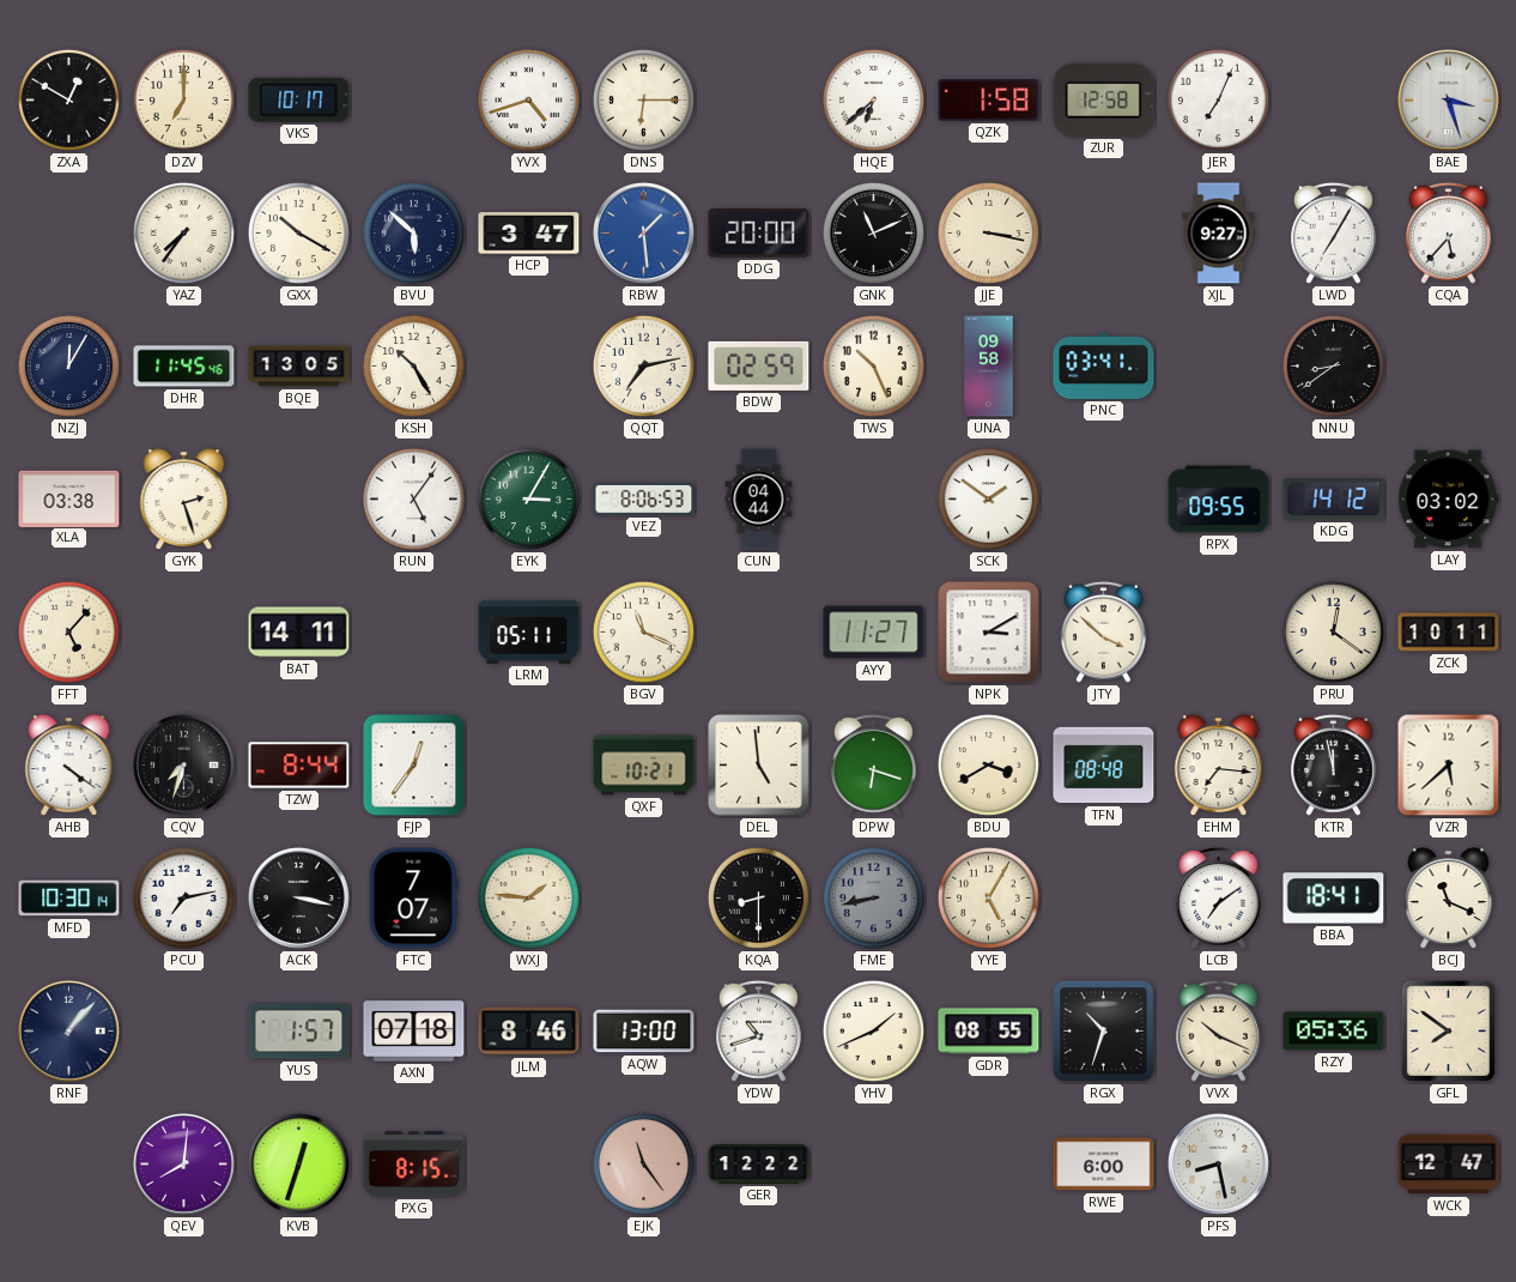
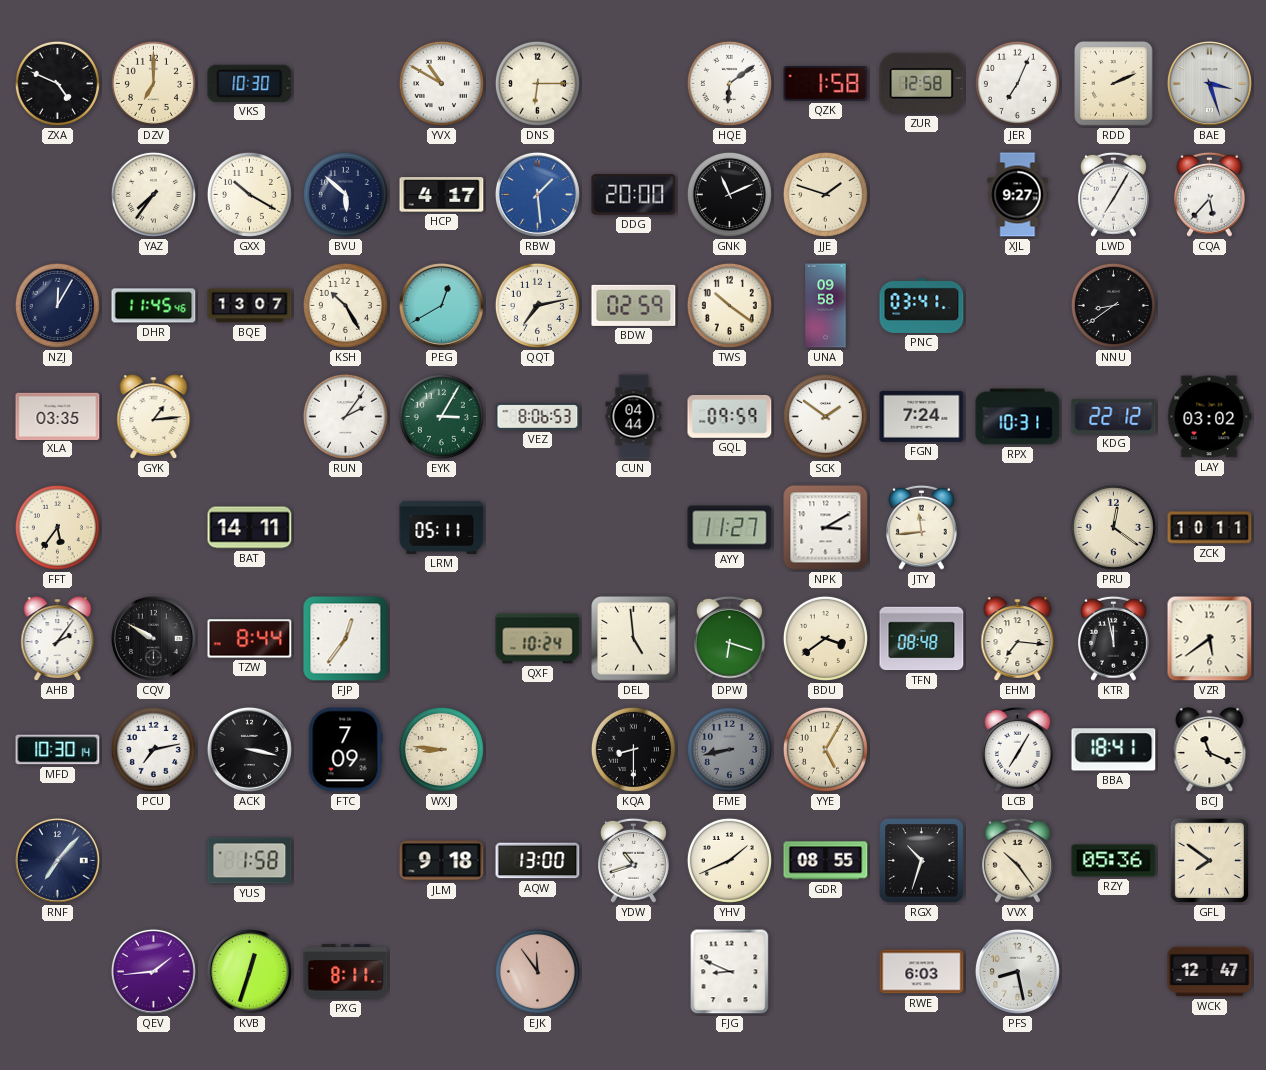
ZXA: 12:50 -> 4:49 (57, 83)
VKS: 10:17 -> 10:30 (250, 83)
YVX: 4:42 -> 10:50 (441, 83)
HQE: 6:38 -> 6:09 (729, 83)
RDD: none -> 2:11 (1114, 84)
HCP: 3:47 -> 4:17 (442, 195)
JJE: 3:17 -> 1:48 (825, 194)
BQE: 13:05 -> 13:07 (250, 306)
PEG: none -> 12:40 (441, 305)
TWS: 10:26 -> 10:21 (729, 305)
XLA: 03:38 -> 03:35 (58, 416)
GYK: 2:27 -> 1:14 (154, 417)
RUN: 5:06 -> 2:06 (345, 416)
GQL: none -> 09:59 (730, 417)
FGN: none -> 7:24 (922, 416)
RPX: 09:55 -> 10:31 (1018, 417)
KDG: 14:12 -> 22:12 (1114, 416)
FFT: 5:07 -> 5:36 (57, 527)
BGV: 11:19 -> none (643, 631)
JTY: 3:52 -> 11:44 (921, 527)
AHB: 4:21 -> 2:06 (58, 639)
CQV: 7:33 -> 9:50 (153, 638)
QXF: 10:21 -> 10:24 (538, 639)
BDU: 3:40 -> 3:39 (825, 638)
VZR: 5:38 -> 5:39 (1210, 639)
FTC: 7:07 -> 7:09 (346, 750)
WXJ: 1:46 -> 8:46 (441, 749)
LCB: 7:09 -> 7:05 (1017, 749)
RNF: 1:07 -> 7:07 (57, 860)
YUS: 1:57 -> 1:58 (250, 861)
AXN: 07:18 -> none (414, 1032)
JLM: 8:46 -> 9:18 (442, 861)
VVX: 10:19 -> 10:24 (1017, 860)
QEV: 8:01 -> 1:44 (153, 971)
PXG: 8:15 -> 8:11 (346, 972)
EJK: 11:24 -> 11:54 (537, 971)
GER: 12:22 -> none (759, 1165)
FJG: none -> 8:49 (730, 972)
RWE: 6:00 -> 6:03 (922, 972)
